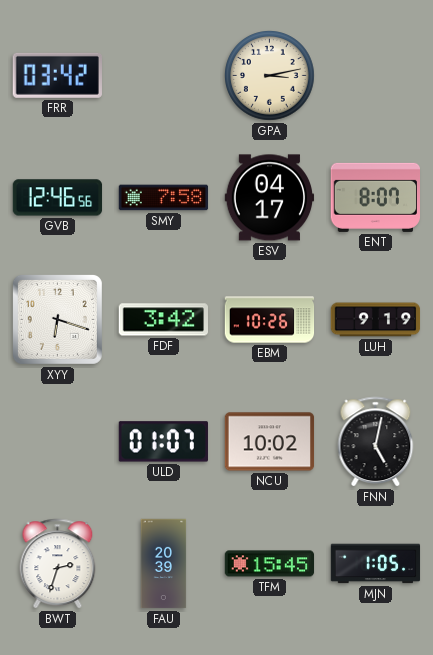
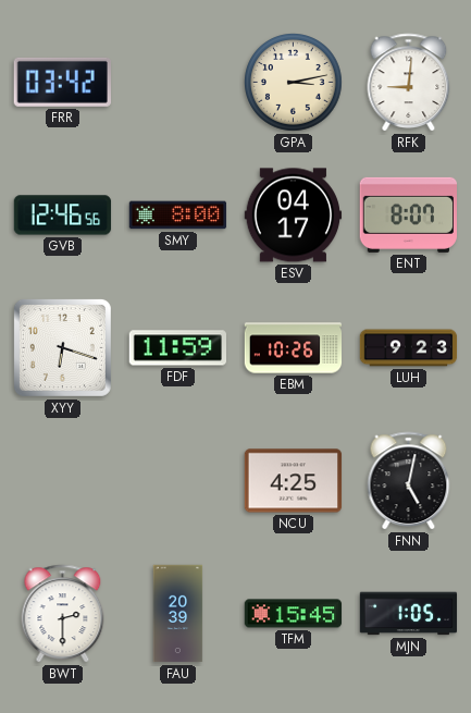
RFK: none -> 9:01 (409, 83)
SMY: 7:58 -> 8:00 (178, 216)
FDF: 3:42 -> 11:59 (177, 348)
LUH: 9:19 -> 9:23 (409, 348)
ULD: 01:07 -> none (163, 442)
NCU: 10:02 -> 4:25 (294, 481)
BWT: 2:33 -> 2:30 (63, 614)
